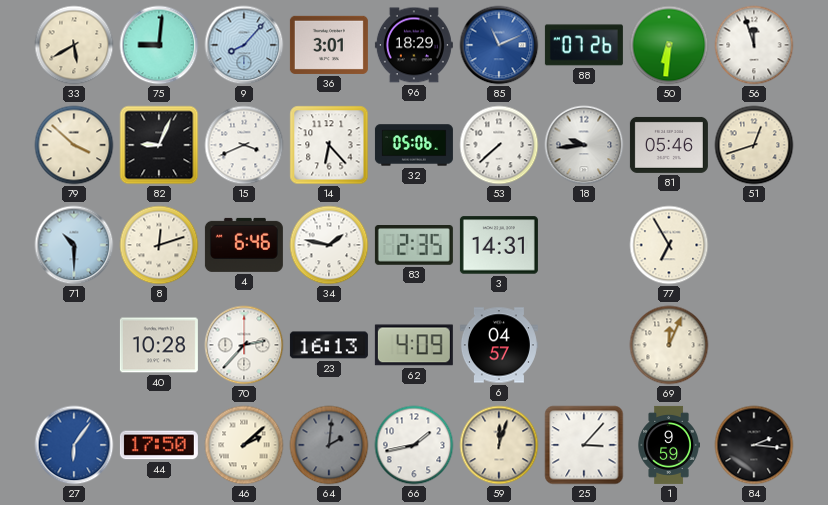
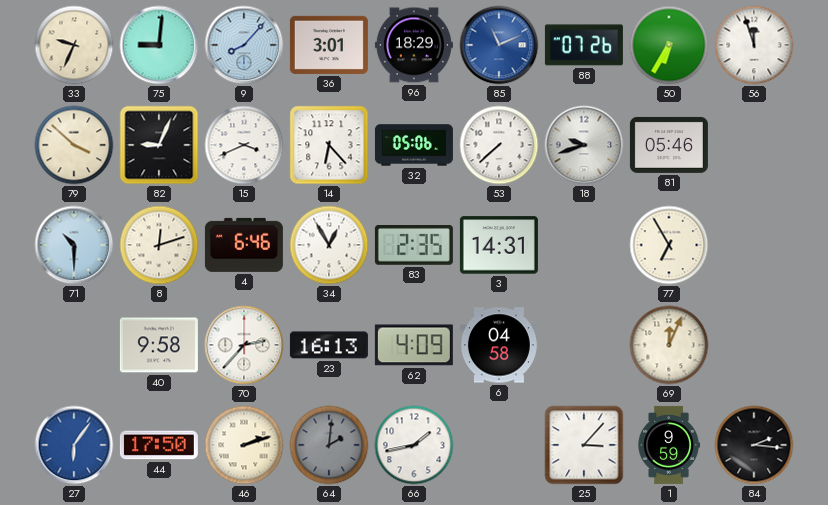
33: 5:40 -> 9:34 (74, 45)
50: 6:31 -> 6:35 (669, 45)
18: 9:44 -> 9:42 (584, 145)
51: 12:42 -> none (754, 145)
34: 1:47 -> 12:55 (329, 245)
40: 10:28 -> 9:58 (159, 345)
6: 04:57 -> 04:58 (499, 345)
46: 2:08 -> 2:12 (244, 445)
59: 12:03 -> none (499, 445)
